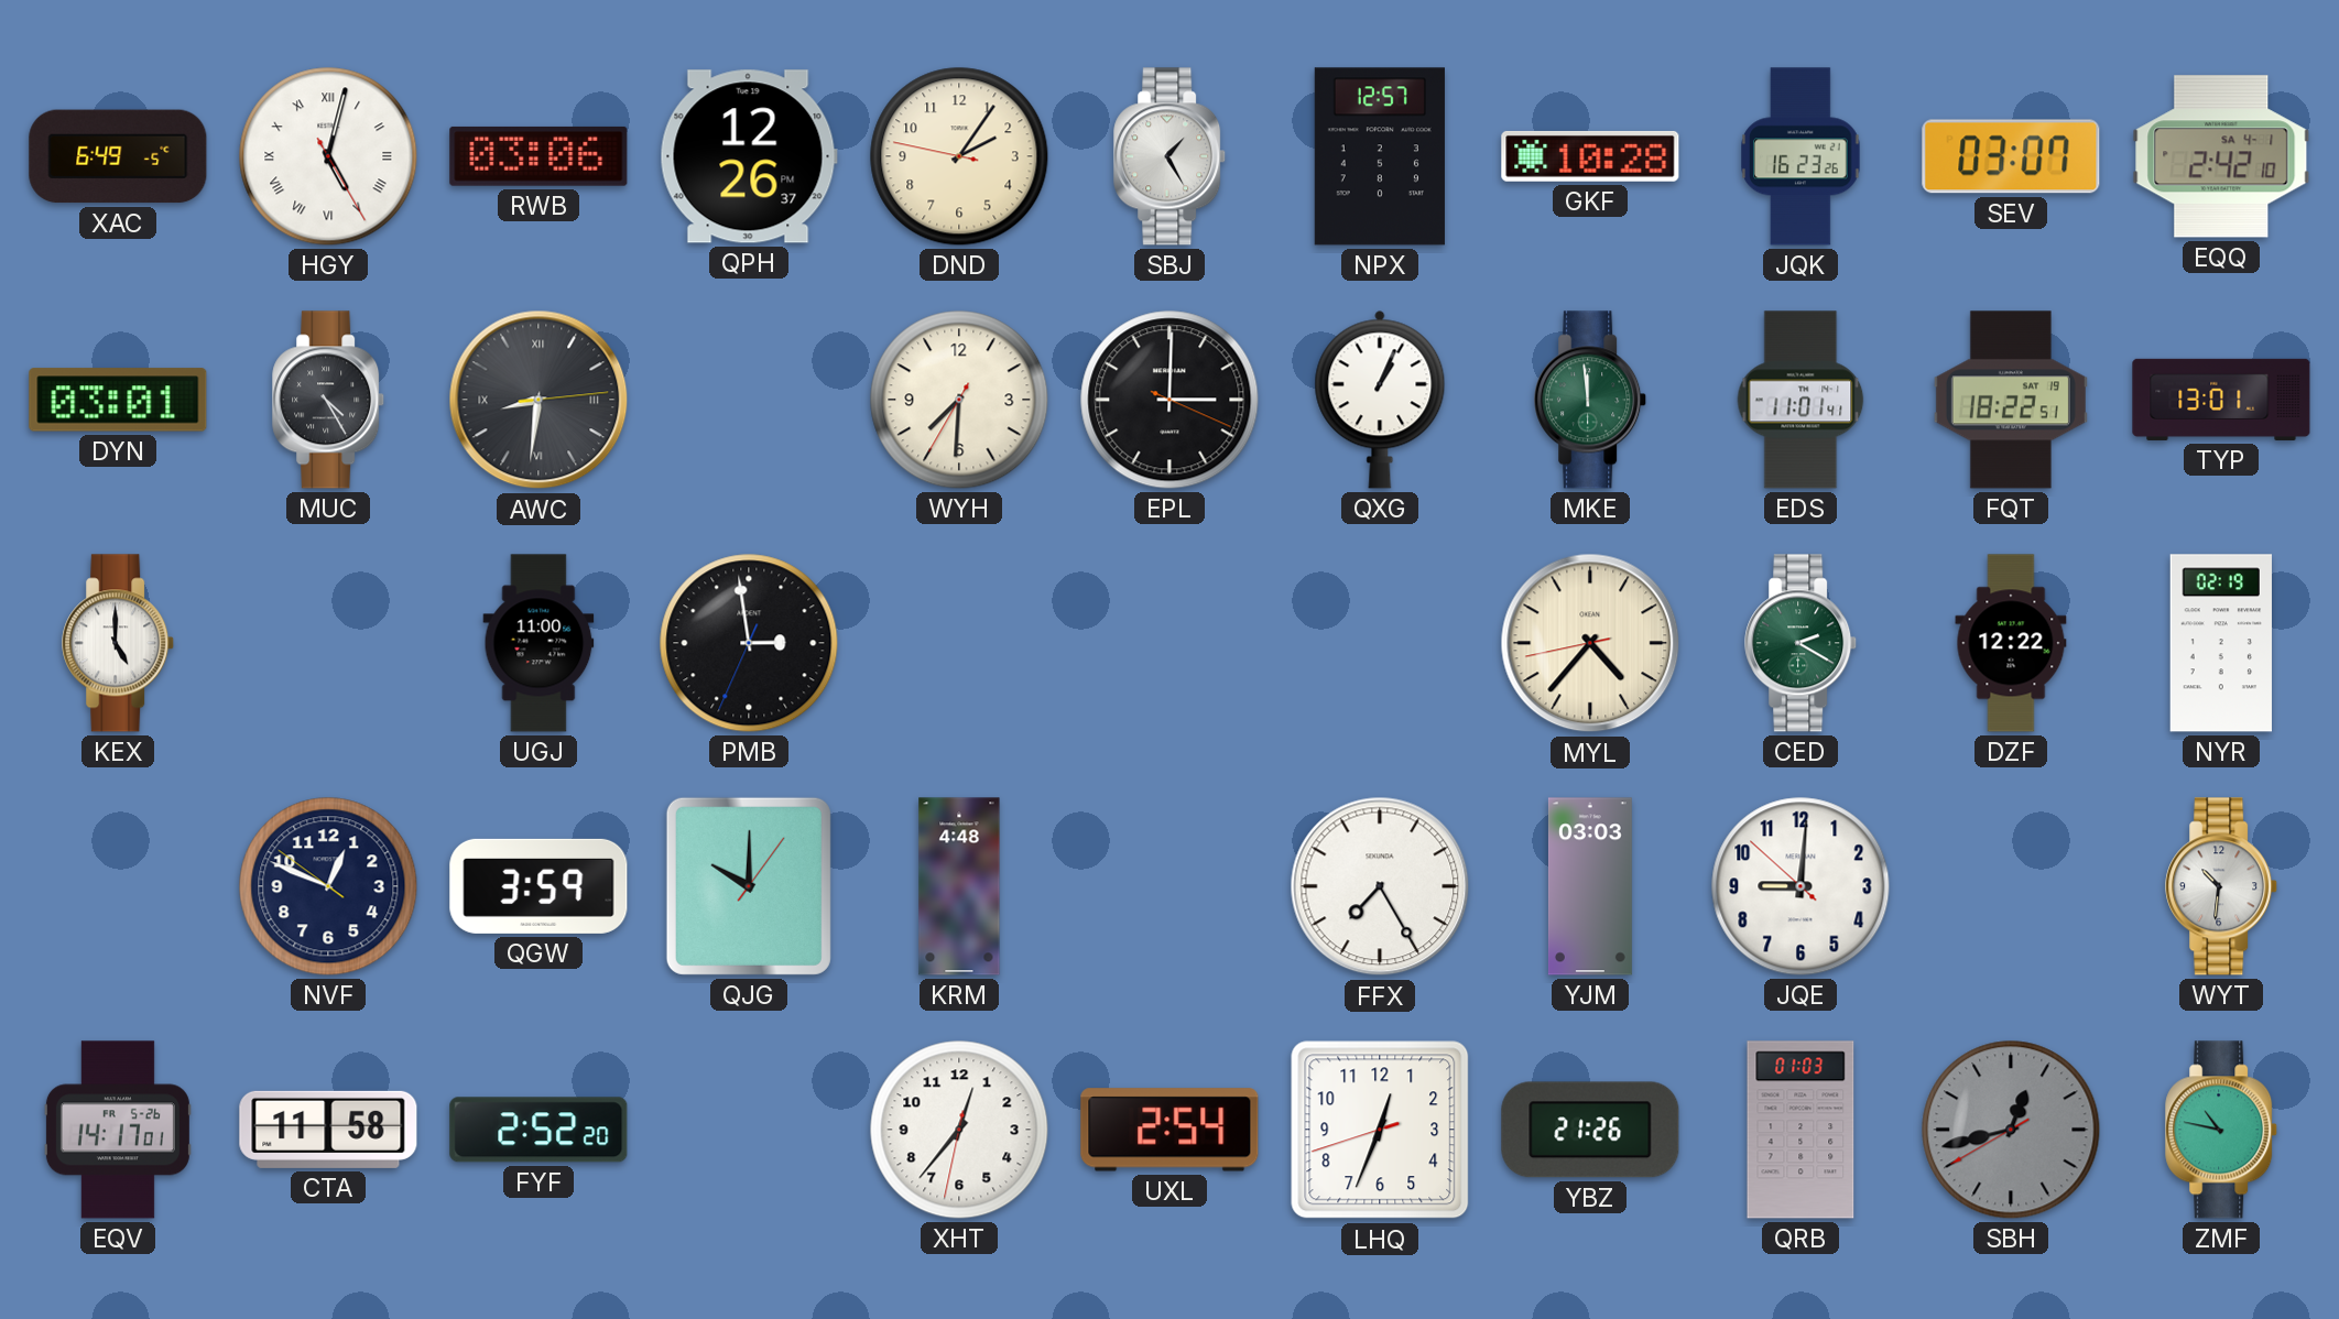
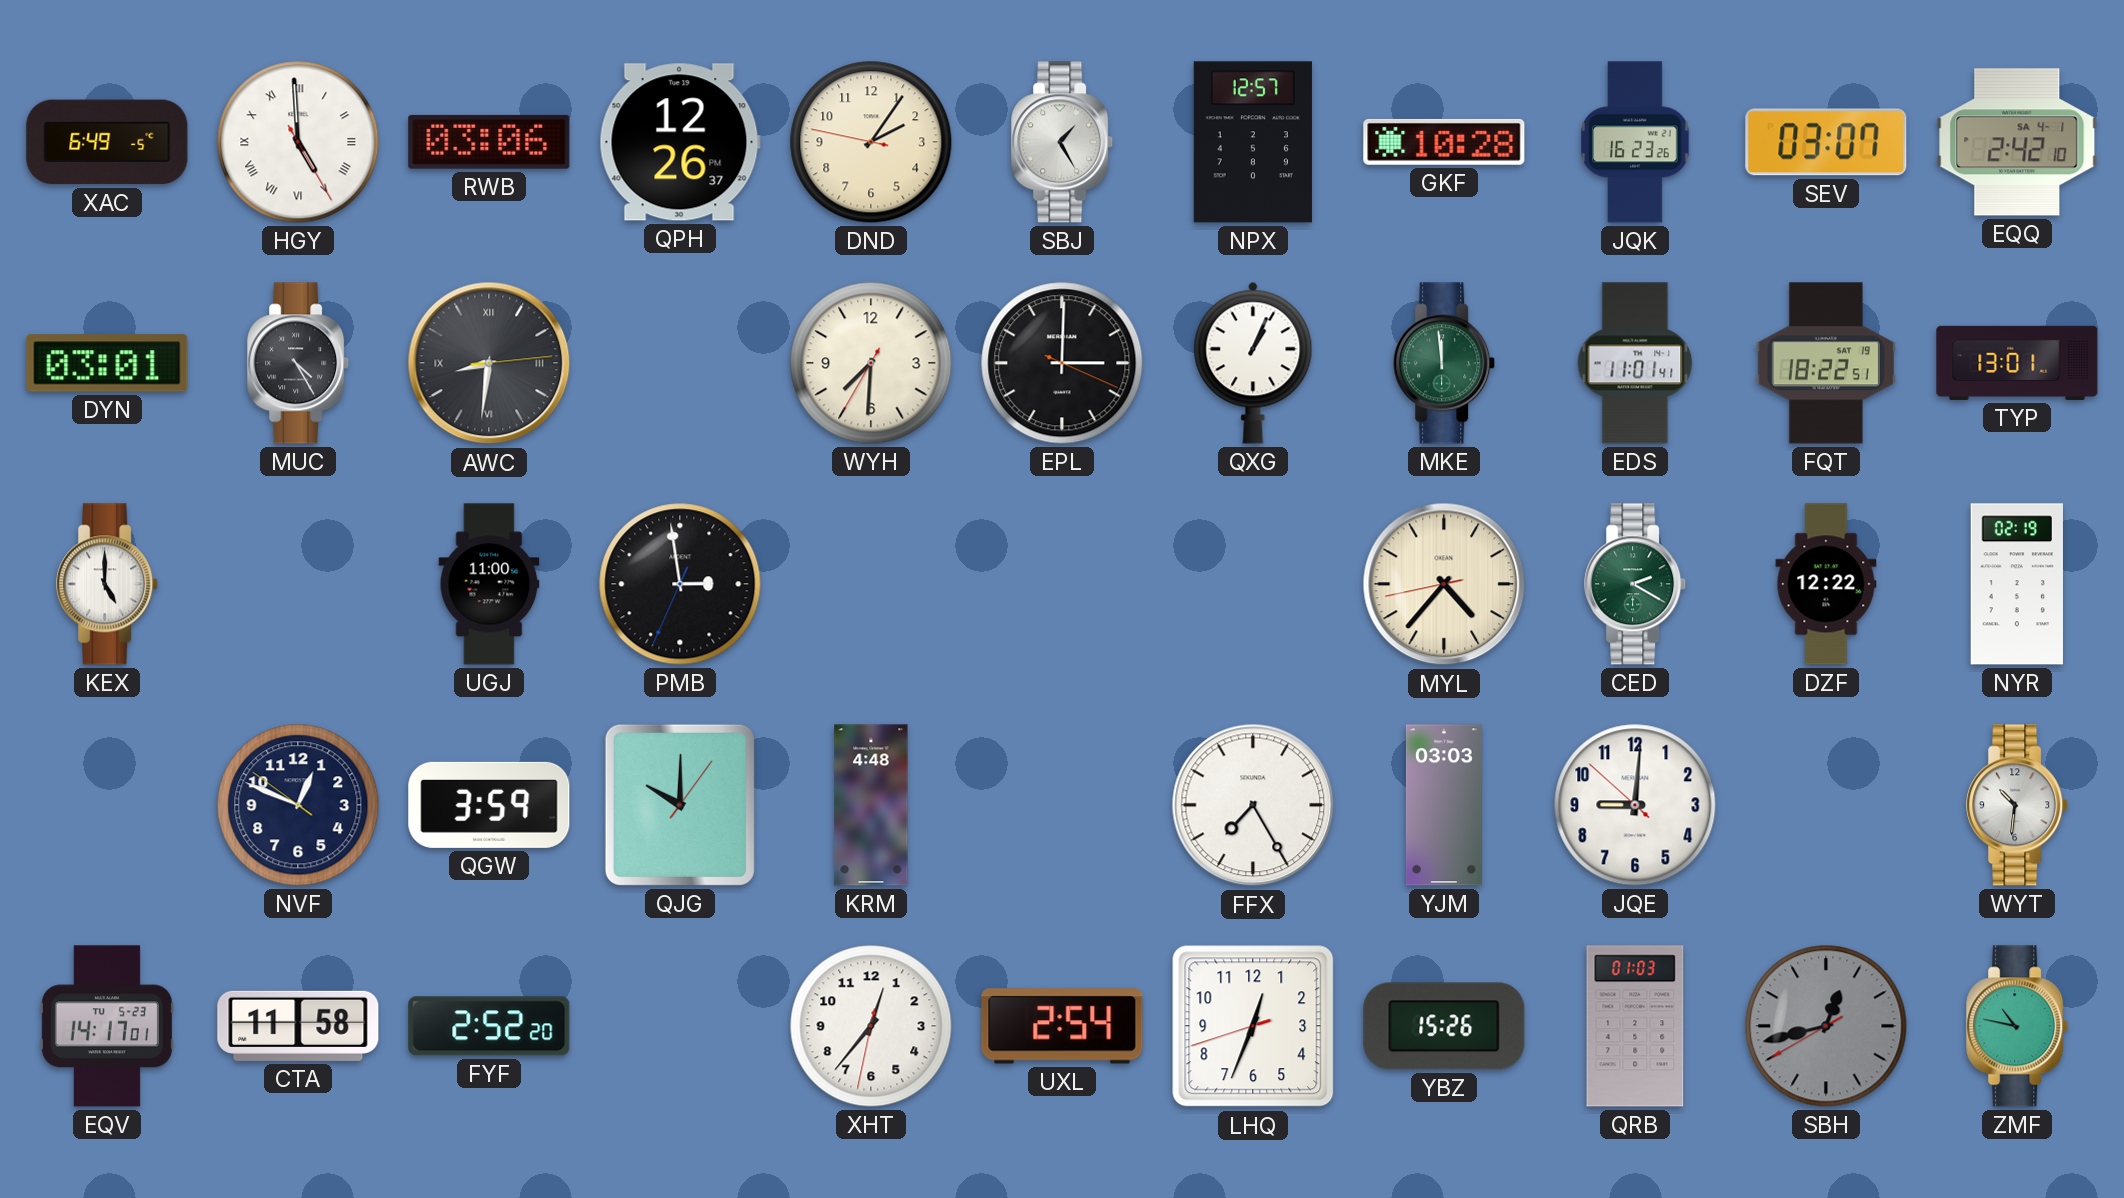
HGY: 5:02 -> 4:59 (298, 142)
EQV date: FR 5-26 -> TU 5-23 (107, 1026)
YBZ: 21:26 -> 15:26 (1444, 1026)
